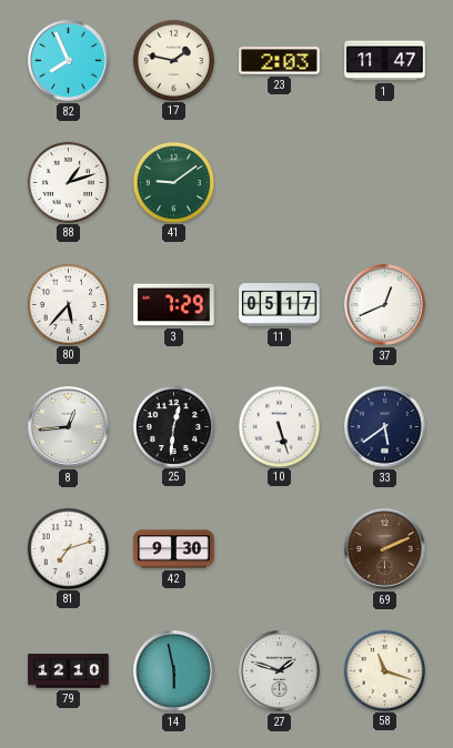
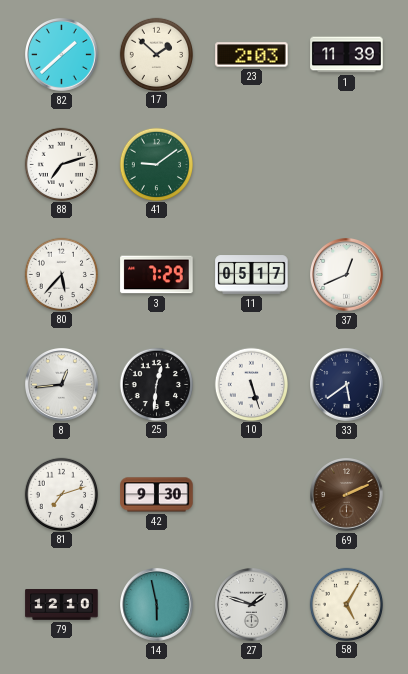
82: 7:56 -> 1:38 (62, 55)
17: 1:47 -> 1:52 (156, 54)
1: 11:47 -> 11:39 (347, 55)
88: 1:12 -> 7:12 (61, 164)
58: 11:18 -> 5:05 (346, 604)
